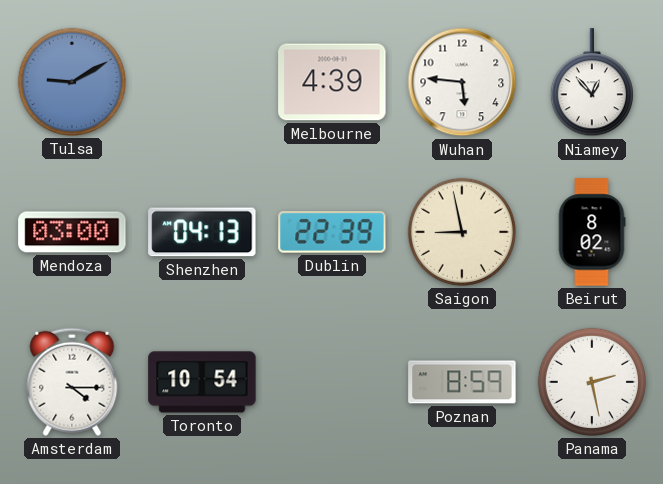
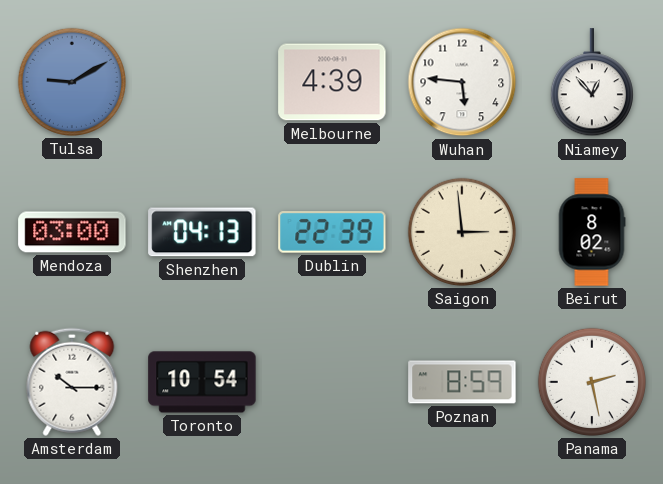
Saigon: 8:58 -> 2:59 (462, 232)
Amsterdam: 4:15 -> 10:15 (72, 382)
